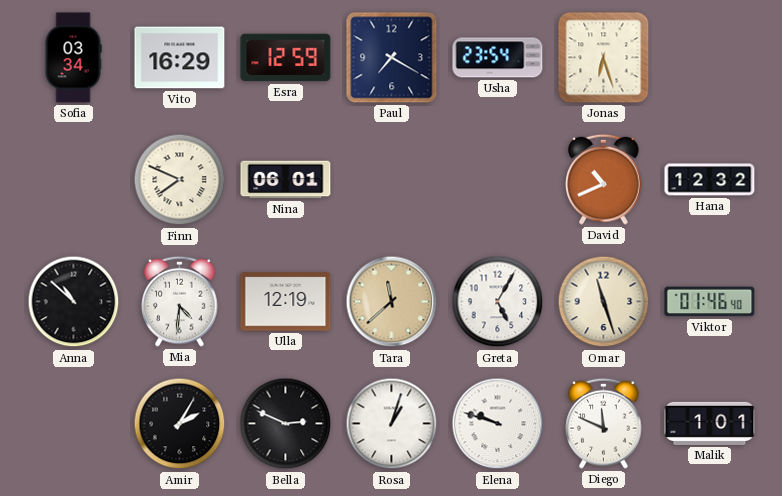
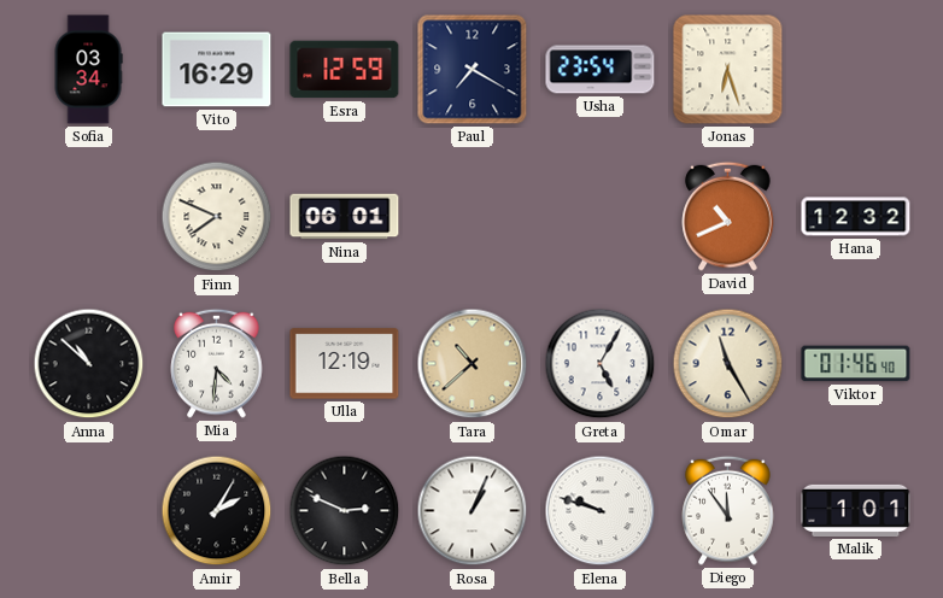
Tara: 11:38 -> 10:38 (473, 364)
Omar: 11:27 -> 11:25 (728, 364)
Rosa: 1:03 -> 1:04 (473, 511)
Diego: 11:49 -> 11:54 (728, 510)
